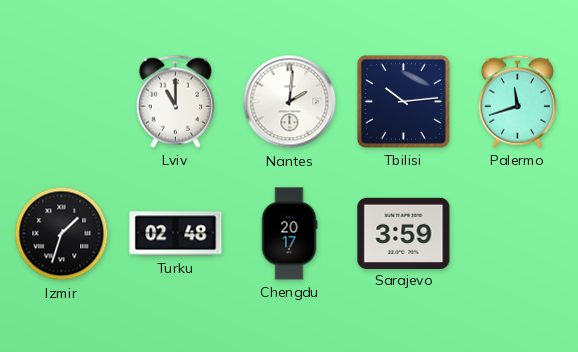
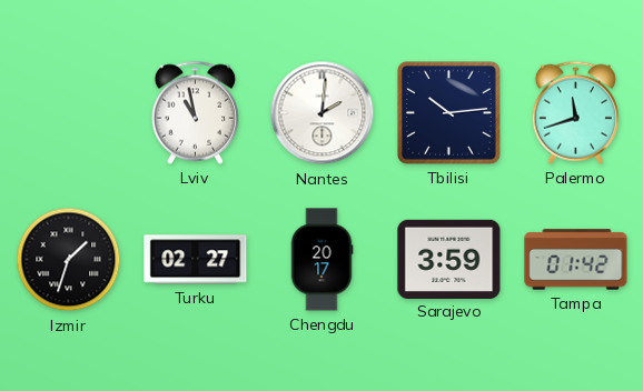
Lviv: 11:00 -> 10:58 (195, 112)
Turku: 02:48 -> 02:27 (196, 260)
Tampa: none -> 01:42 (576, 260)
